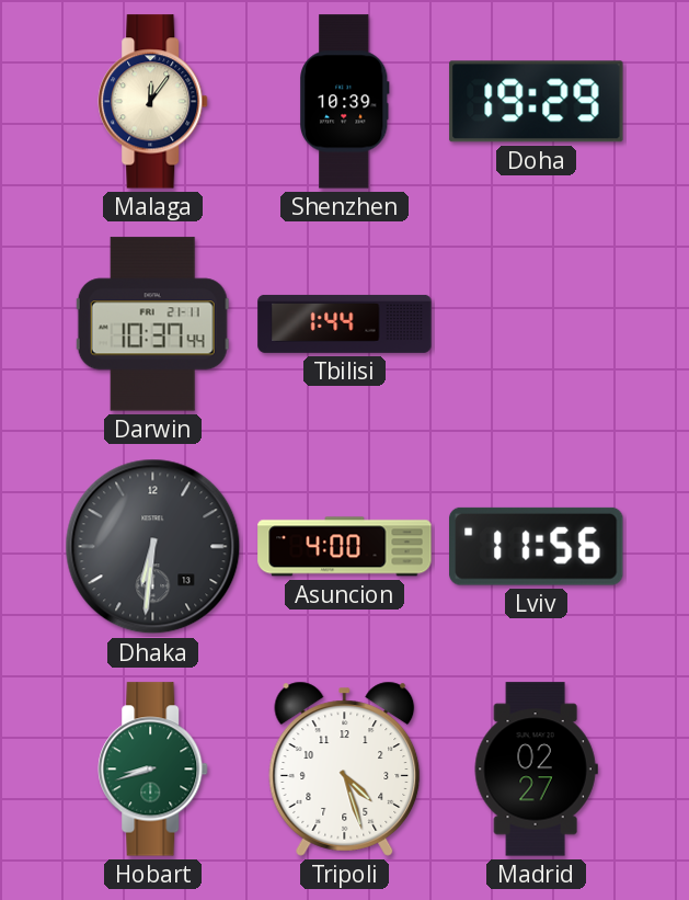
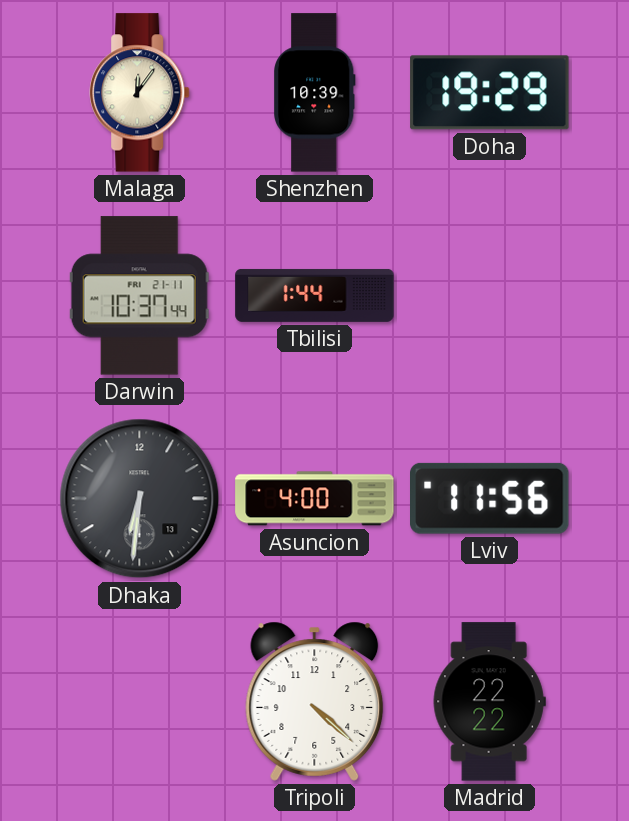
Hobart: 8:42 -> none (153, 770)
Tripoli: 4:27 -> 4:22 (315, 701)
Madrid: 02:27 -> 22:22 (489, 702)
